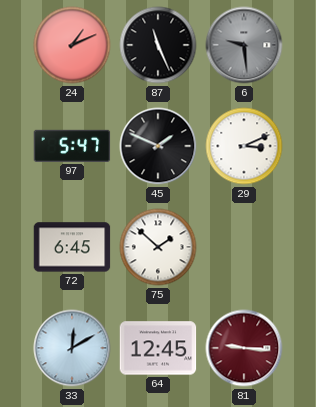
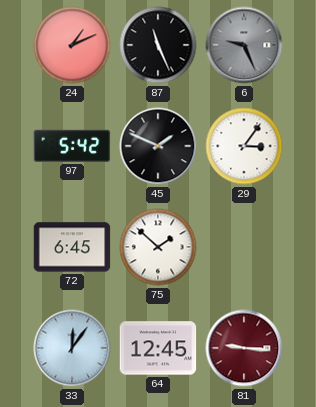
6: 9:29 -> 9:26 (244, 45)
97: 5:47 -> 5:42 (72, 146)
29: 3:11 -> 3:06 (244, 146)
33: 12:10 -> 12:06 (72, 348)
